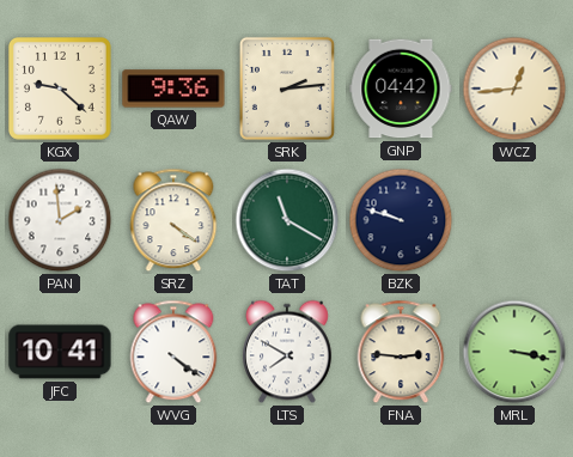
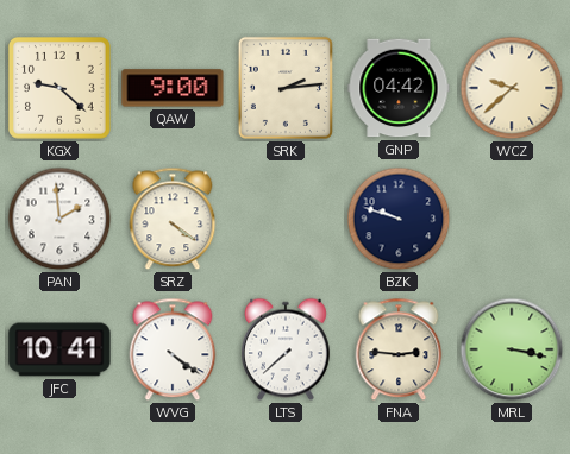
QAW: 9:36 -> 9:00 (173, 88)
WCZ: 12:44 -> 9:38 (512, 88)
TAT: 11:20 -> none (287, 220)
LTS: 7:50 -> 7:38 (287, 349)
